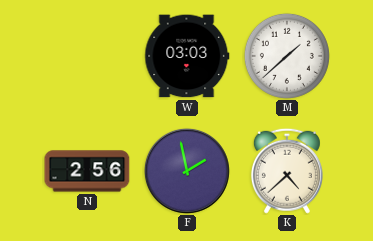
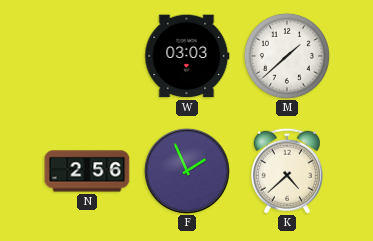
F: 1:58 -> 1:56 (187, 171)
